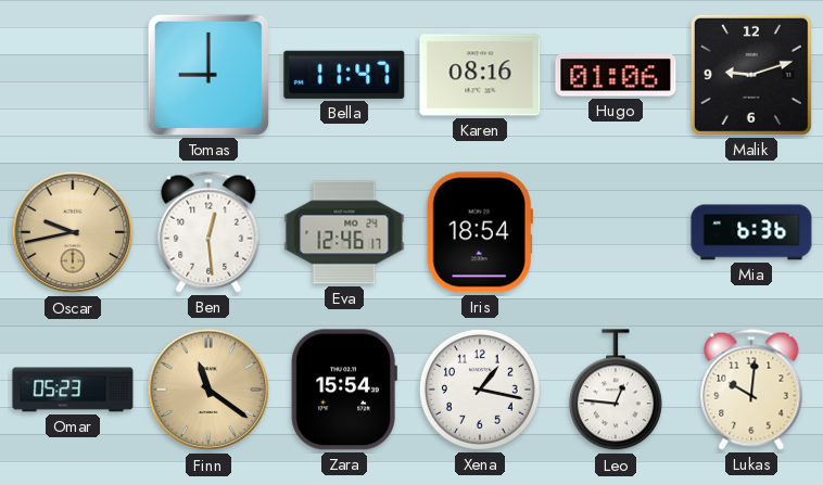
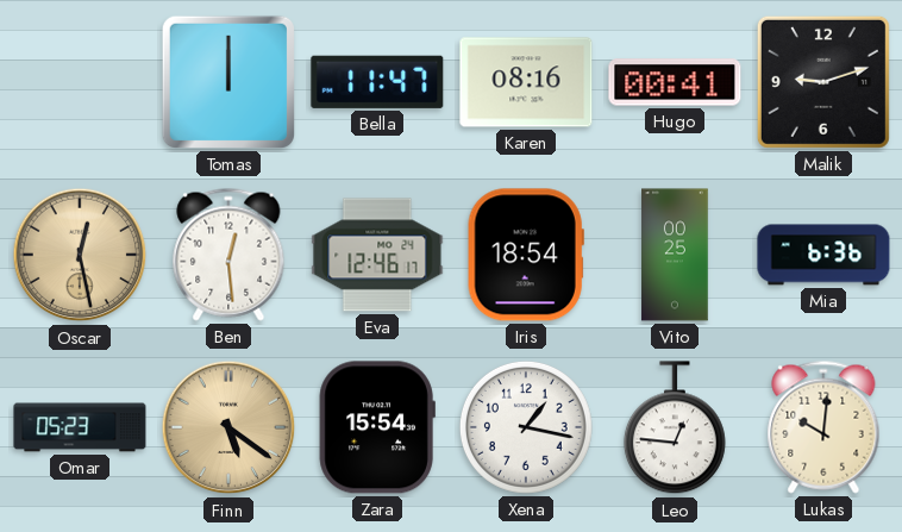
Tomas: 9:00 -> 12:00 (228, 82)
Hugo: 01:06 -> 00:41 (675, 82)
Oscar: 9:43 -> 12:28 (80, 255)
Vito: none -> 00:25 (675, 255)
Finn: 11:21 -> 5:21 (228, 427)
